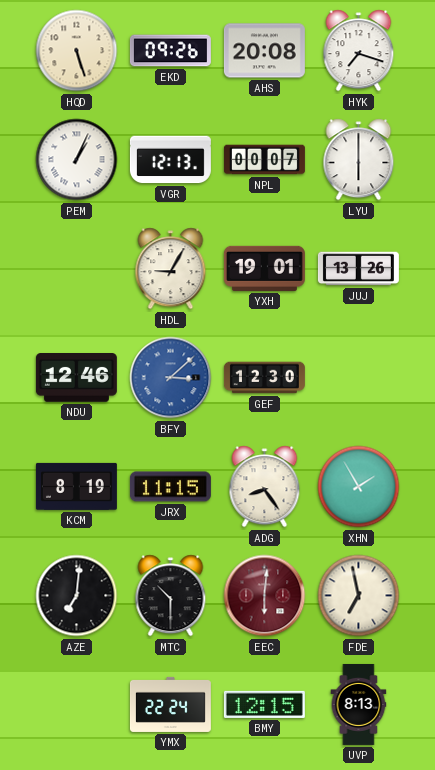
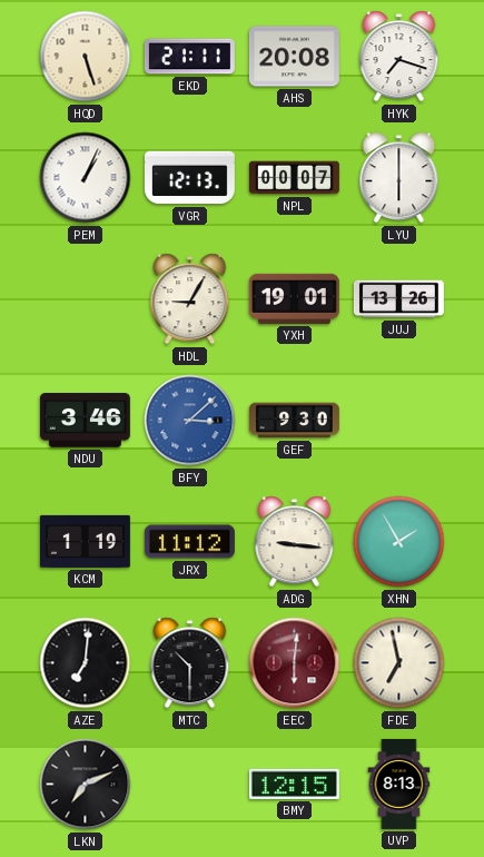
EKD: 09:26 -> 21:11 (189, 57)
NDU: 12:46 -> 3:46 (85, 421)
GEF: 12:30 -> 9:30 (294, 421)
KCM: 8:19 -> 1:19 (85, 541)
JRX: 11:15 -> 11:12 (189, 542)
ADG: 8:24 -> 9:16 (295, 542)
LKN: none -> 7:11 (86, 785)
YMX: 22:24 -> none (170, 704)
